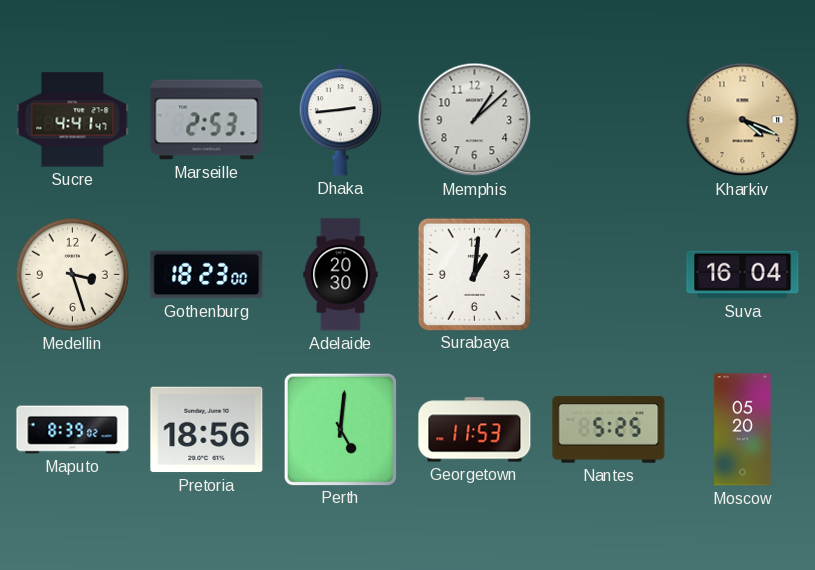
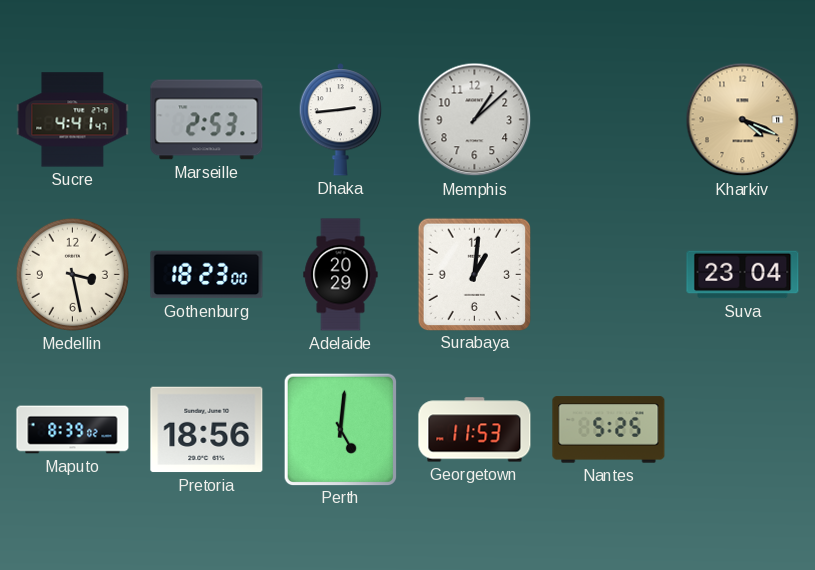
Medellin: 3:27 -> 3:28 (72, 274)
Adelaide: 20:30 -> 20:29 (341, 275)
Suva: 16:04 -> 23:04 (743, 275)
Moscow: 05:20 -> none (743, 430)
